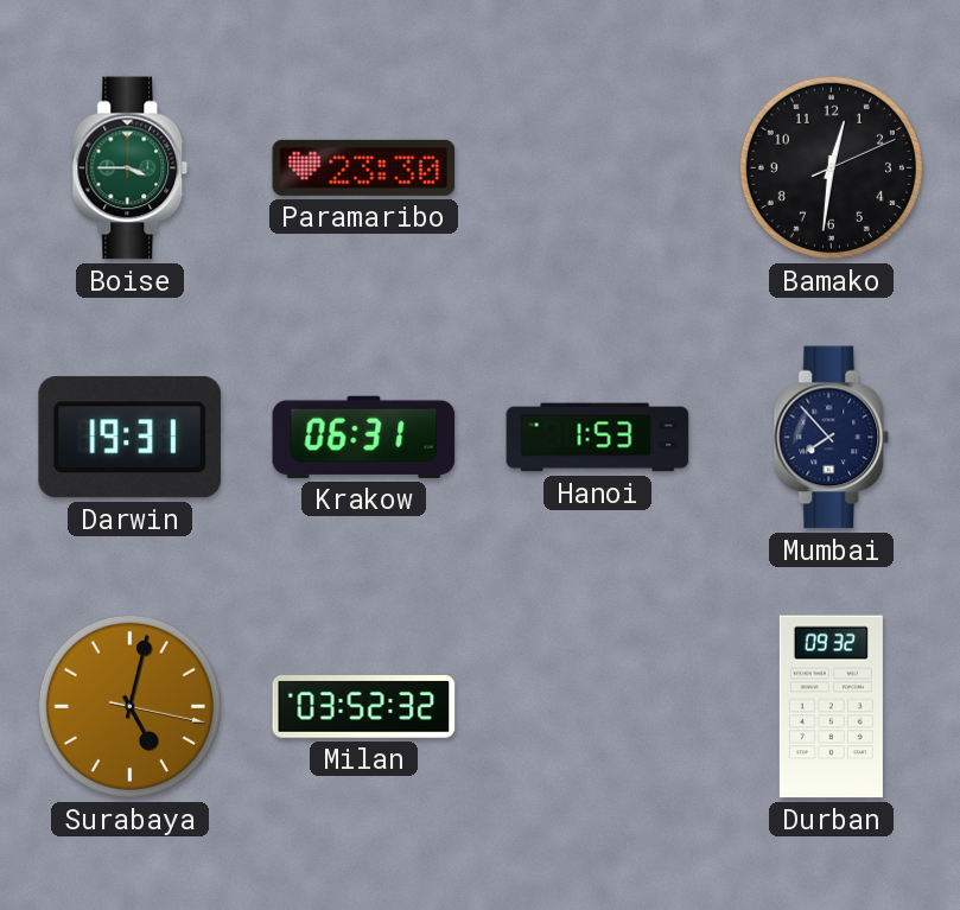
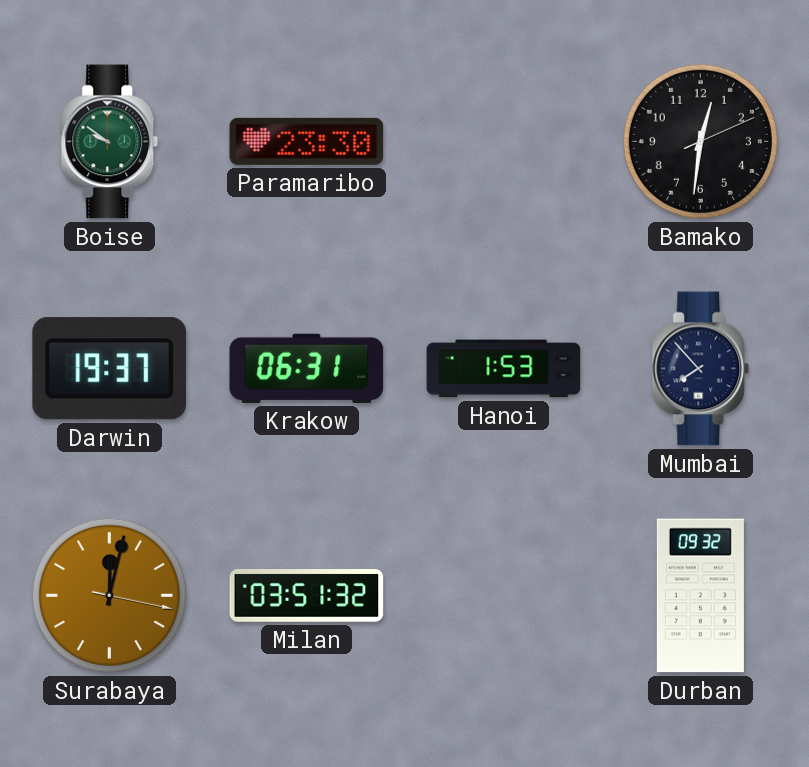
Boise: 3:45 -> 9:51 (110, 142)
Darwin: 19:31 -> 19:37 (109, 369)
Surabaya: 5:02 -> 12:02 (109, 595)
Milan: 03:52 -> 03:51 (307, 596)
